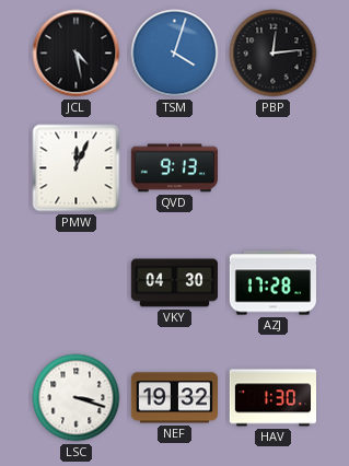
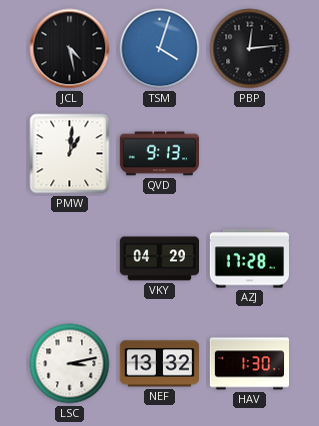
PMW: 12:04 -> 1:01 (70, 154)
VKY: 04:30 -> 04:29 (159, 259)
LSC: 3:18 -> 3:13 (70, 364)
NEF: 19:32 -> 13:32 (159, 364)
